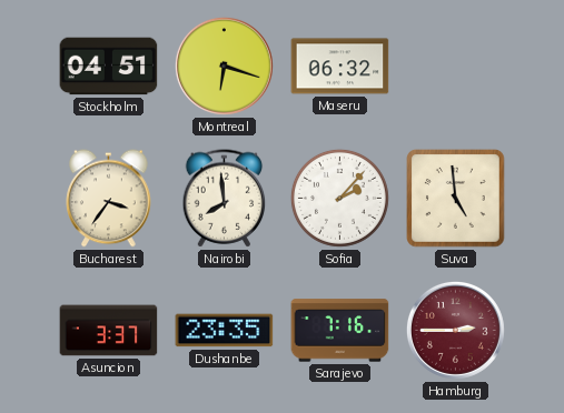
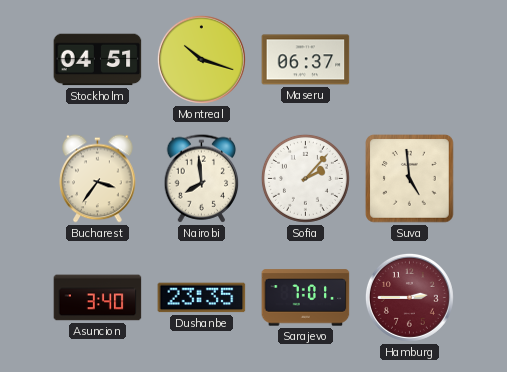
Montreal: 6:18 -> 10:18 (201, 59)
Maseru: 06:32 -> 06:37 (306, 60)
Asuncion: 3:37 -> 3:40 (98, 298)
Sarajevo: 7:16 -> 7:01 (306, 298)
